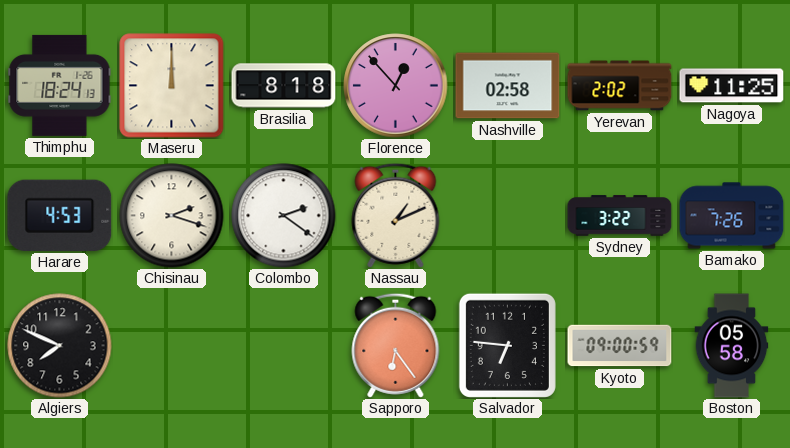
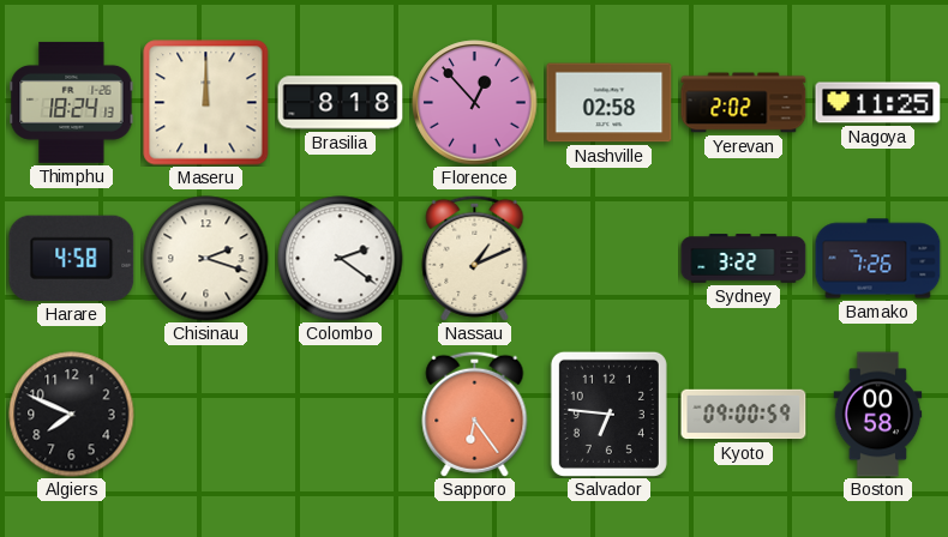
Harare: 4:53 -> 4:58 (72, 258)
Boston: 05:58 -> 00:58 (878, 415)
